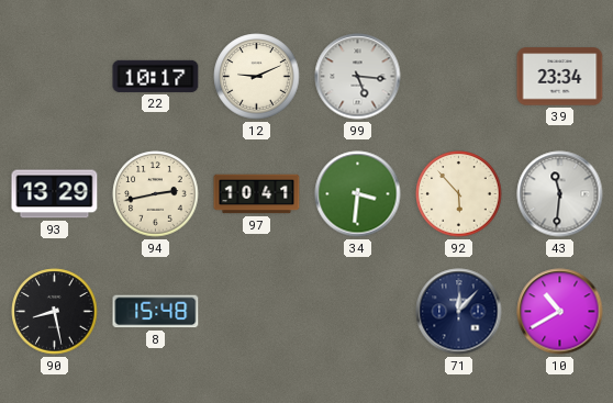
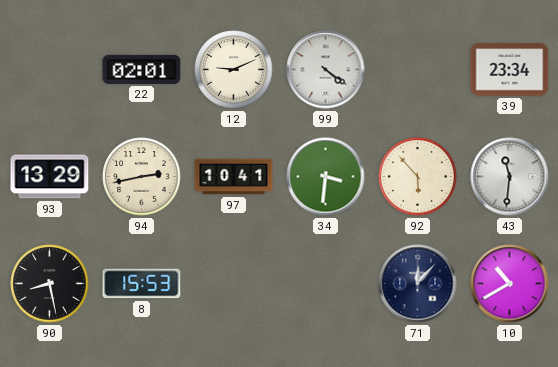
22: 10:17 -> 02:01 (142, 69)
99: 5:16 -> 4:21 (326, 70)
8: 15:48 -> 15:53 (142, 284)
